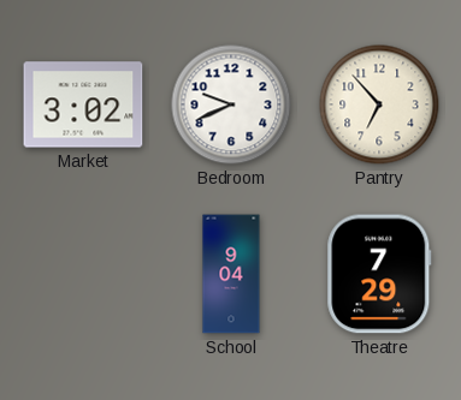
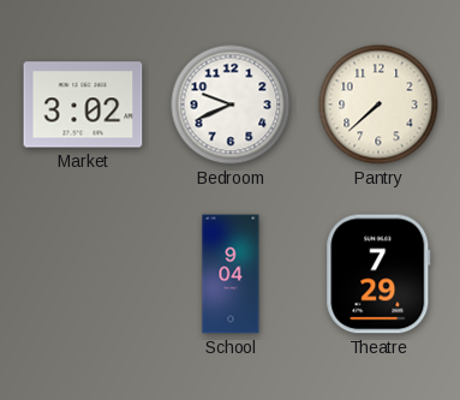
Pantry: 6:53 -> 7:38 (378, 105)
